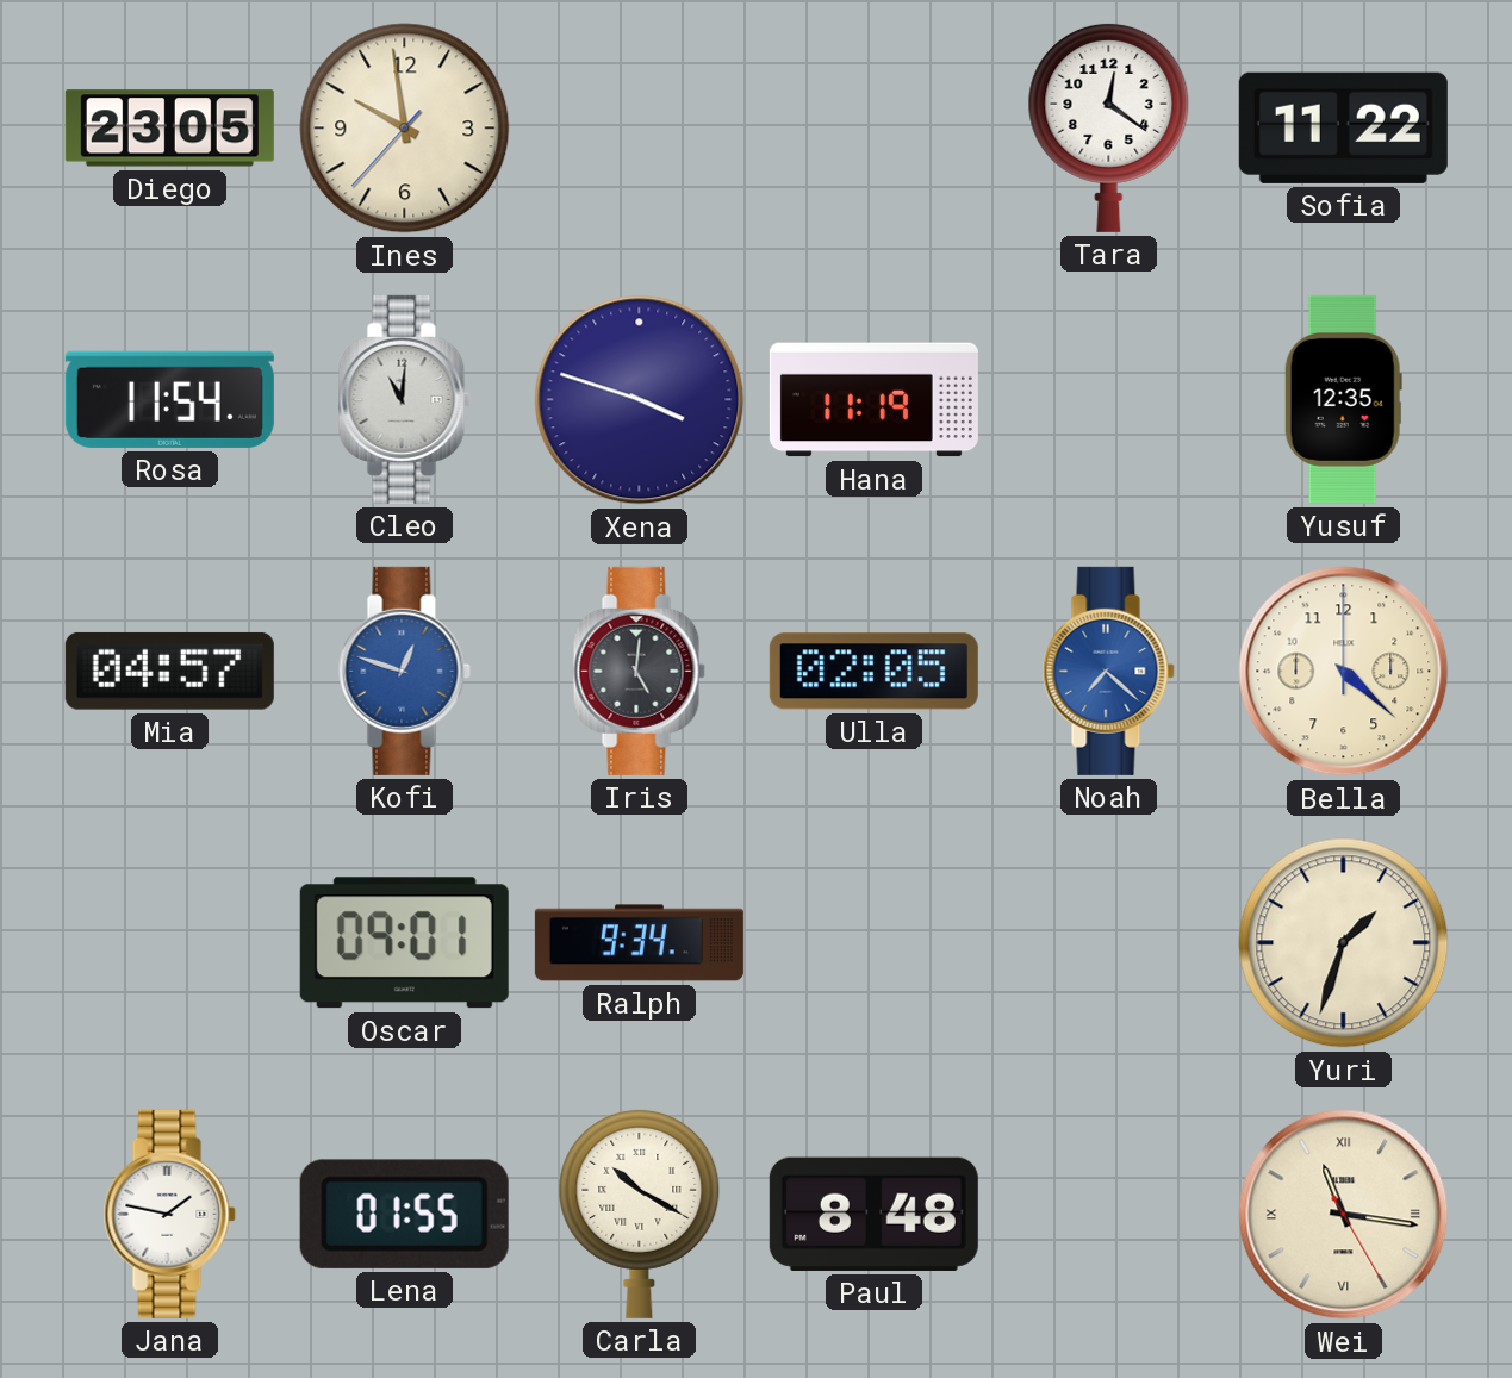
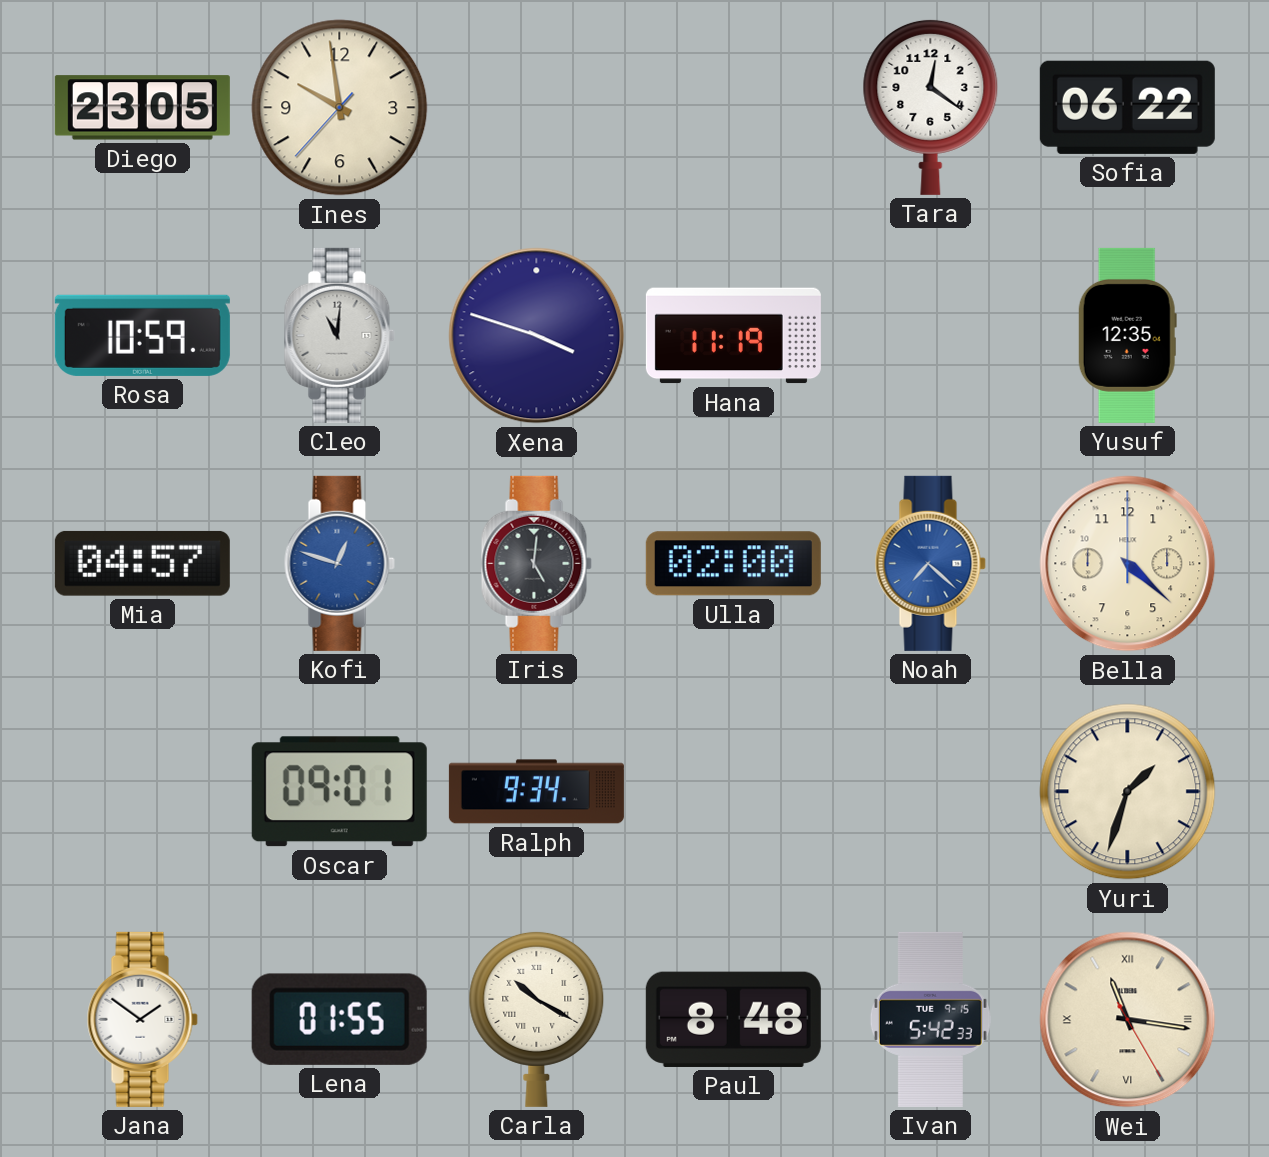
Sofia: 11:22 -> 06:22 (1127, 107)
Rosa: 11:54 -> 10:59 (142, 335)
Ulla: 02:05 -> 02:00 (733, 564)
Jana: 1:47 -> 1:51 (142, 1019)
Ivan: none -> 5:42 (930, 1019)
